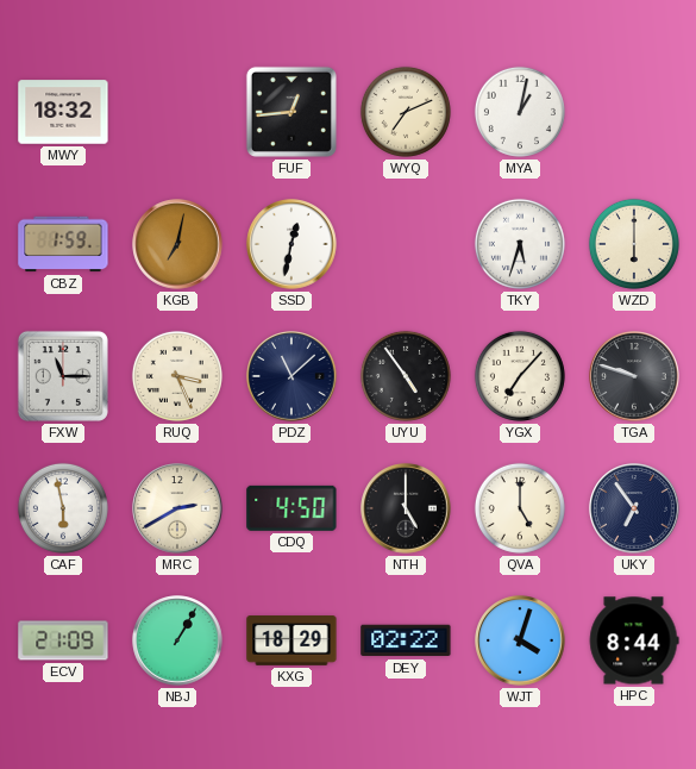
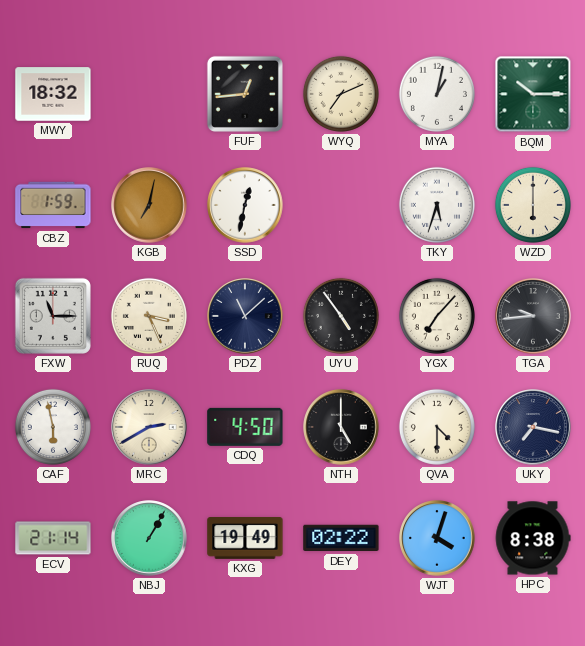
BQM: none -> 10:15 (533, 94)
TGA: 9:48 -> 9:44 (533, 316)
QVA: 5:00 -> 4:30 (437, 427)
UKY: 6:54 -> 7:17 (533, 427)
ECV: 21:09 -> 21:14 (53, 538)
KXG: 18:29 -> 19:49 (245, 539)
HPC: 8:44 -> 8:38 (533, 538)
